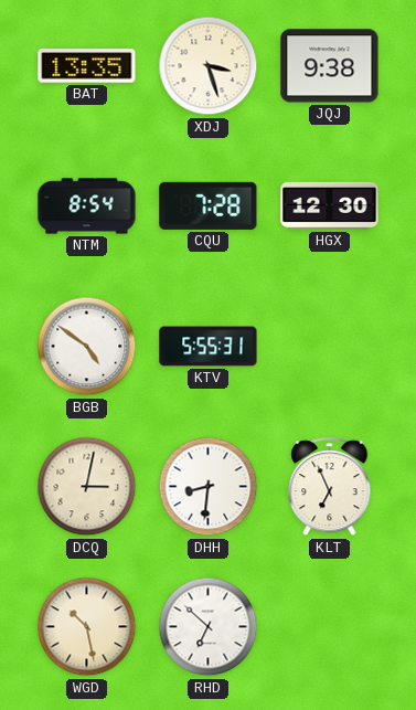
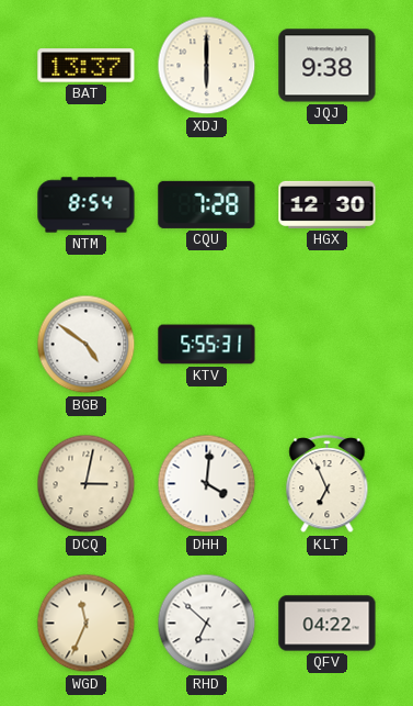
BAT: 13:35 -> 13:37 (87, 66)
XDJ: 3:27 -> 6:00 (207, 66)
DHH: 8:31 -> 4:01 (207, 484)
WGD: 10:28 -> 11:34 (87, 624)
QFV: none -> 04:22 (328, 624)
